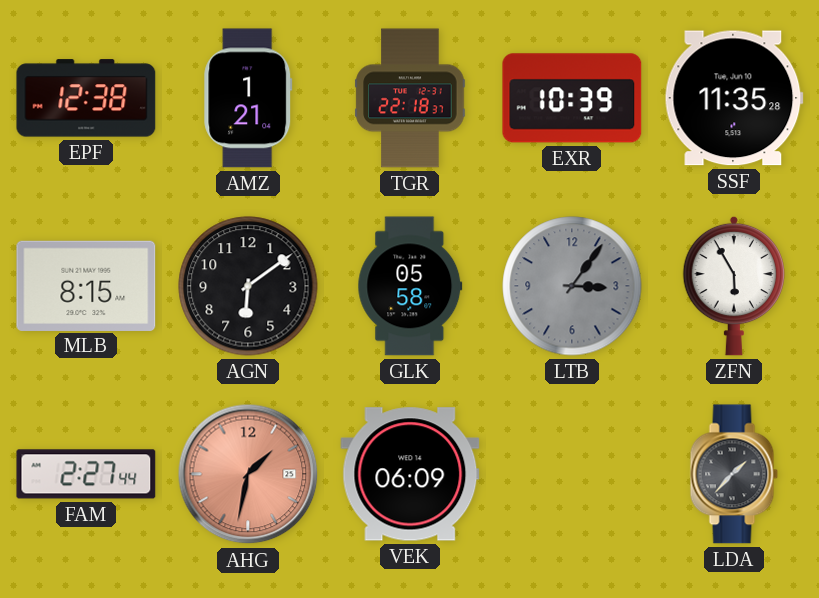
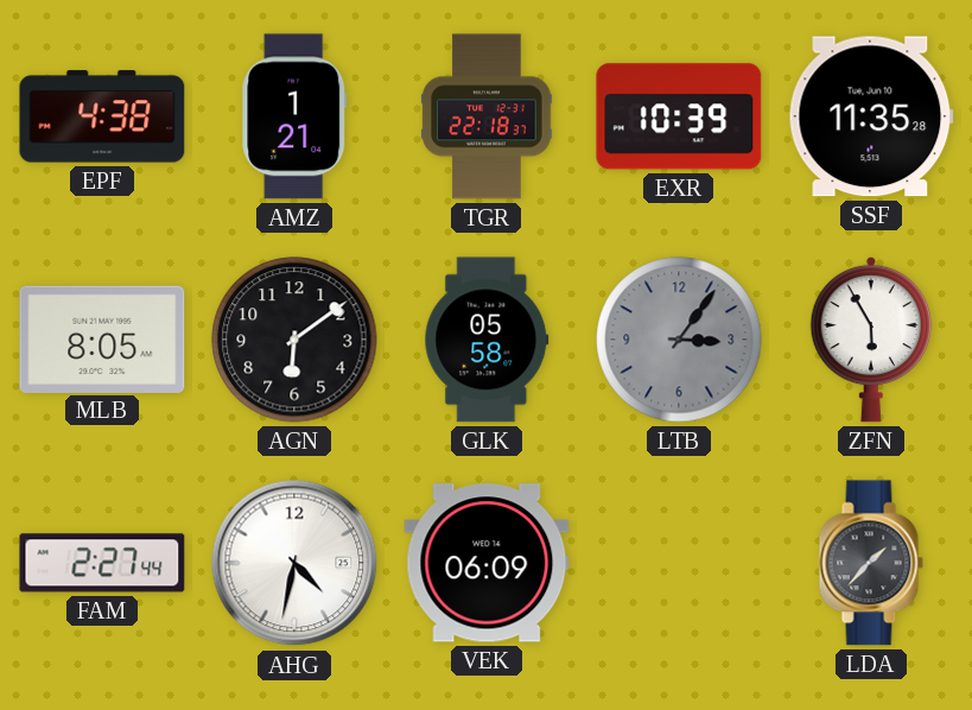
EPF: 12:38 -> 4:38 (102, 116)
MLB: 8:15 -> 8:05 (102, 338)
AHG: 1:32 -> 4:32 (294, 563)
AHG dial: salmon -> white (294, 563)
